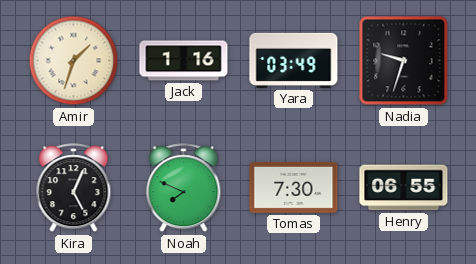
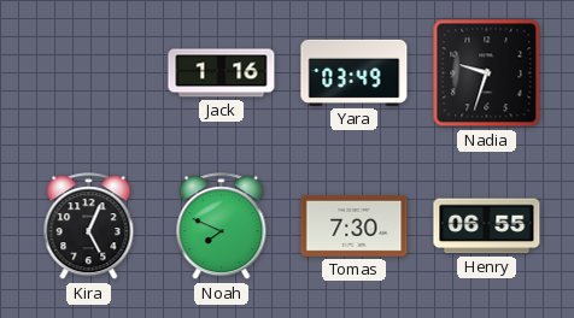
Amir: 1:33 -> none (74, 61)
